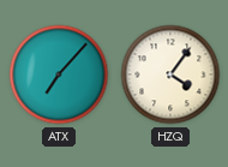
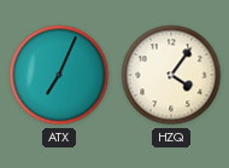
ATX: 7:07 -> 7:04 (59, 75)
